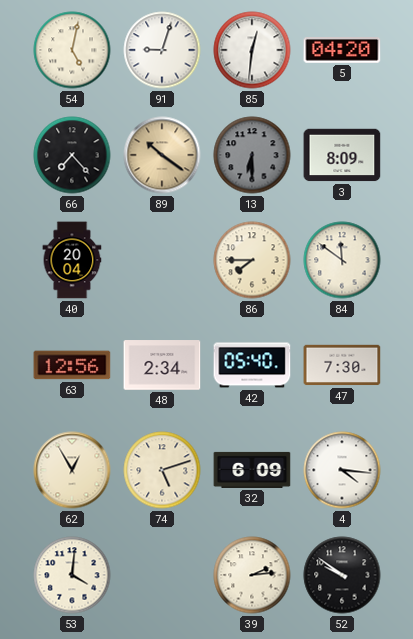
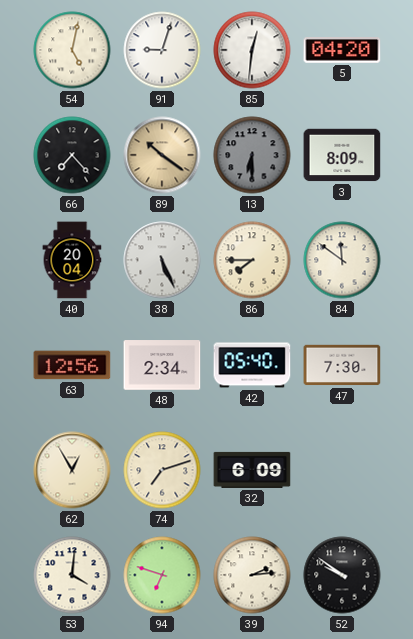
38: none -> 5:26 (162, 260)
74: 5:12 -> 7:12 (162, 470)
4: 4:16 -> none (342, 470)
94: none -> 6:48 (162, 575)
